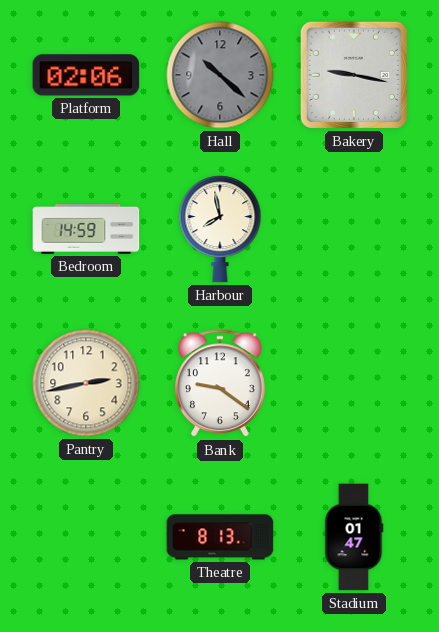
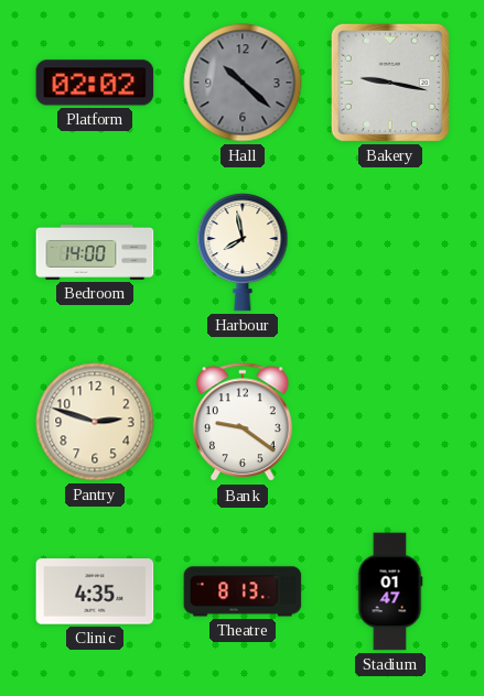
Platform: 02:06 -> 02:02 (95, 83)
Bedroom: 14:59 -> 14:00 (95, 253)
Pantry: 2:43 -> 2:48 (95, 422)
Clinic: none -> 4:35 (95, 591)
